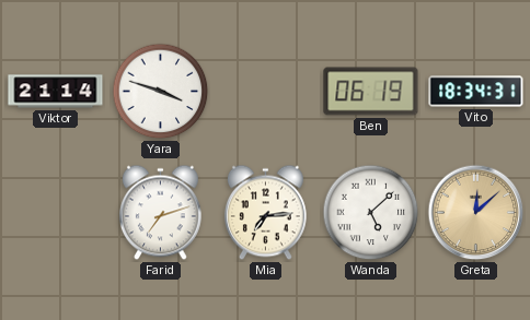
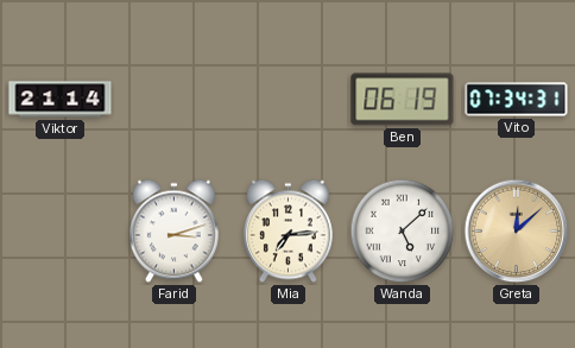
Yara: 3:48 -> none (161, 92)
Vito: 18:34 -> 07:34 (517, 100)
Farid: 7:12 -> 3:12 (173, 232)
